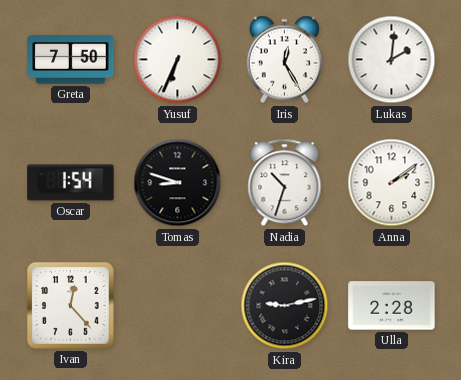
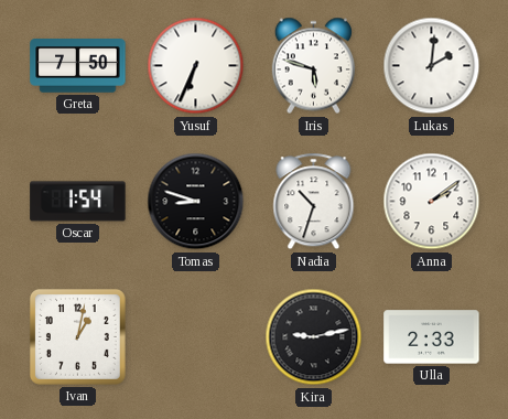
Iris: 12:25 -> 5:48 (313, 66)
Ivan: 12:23 -> 1:02 (77, 336)
Ulla: 2:28 -> 2:33 (432, 337)
